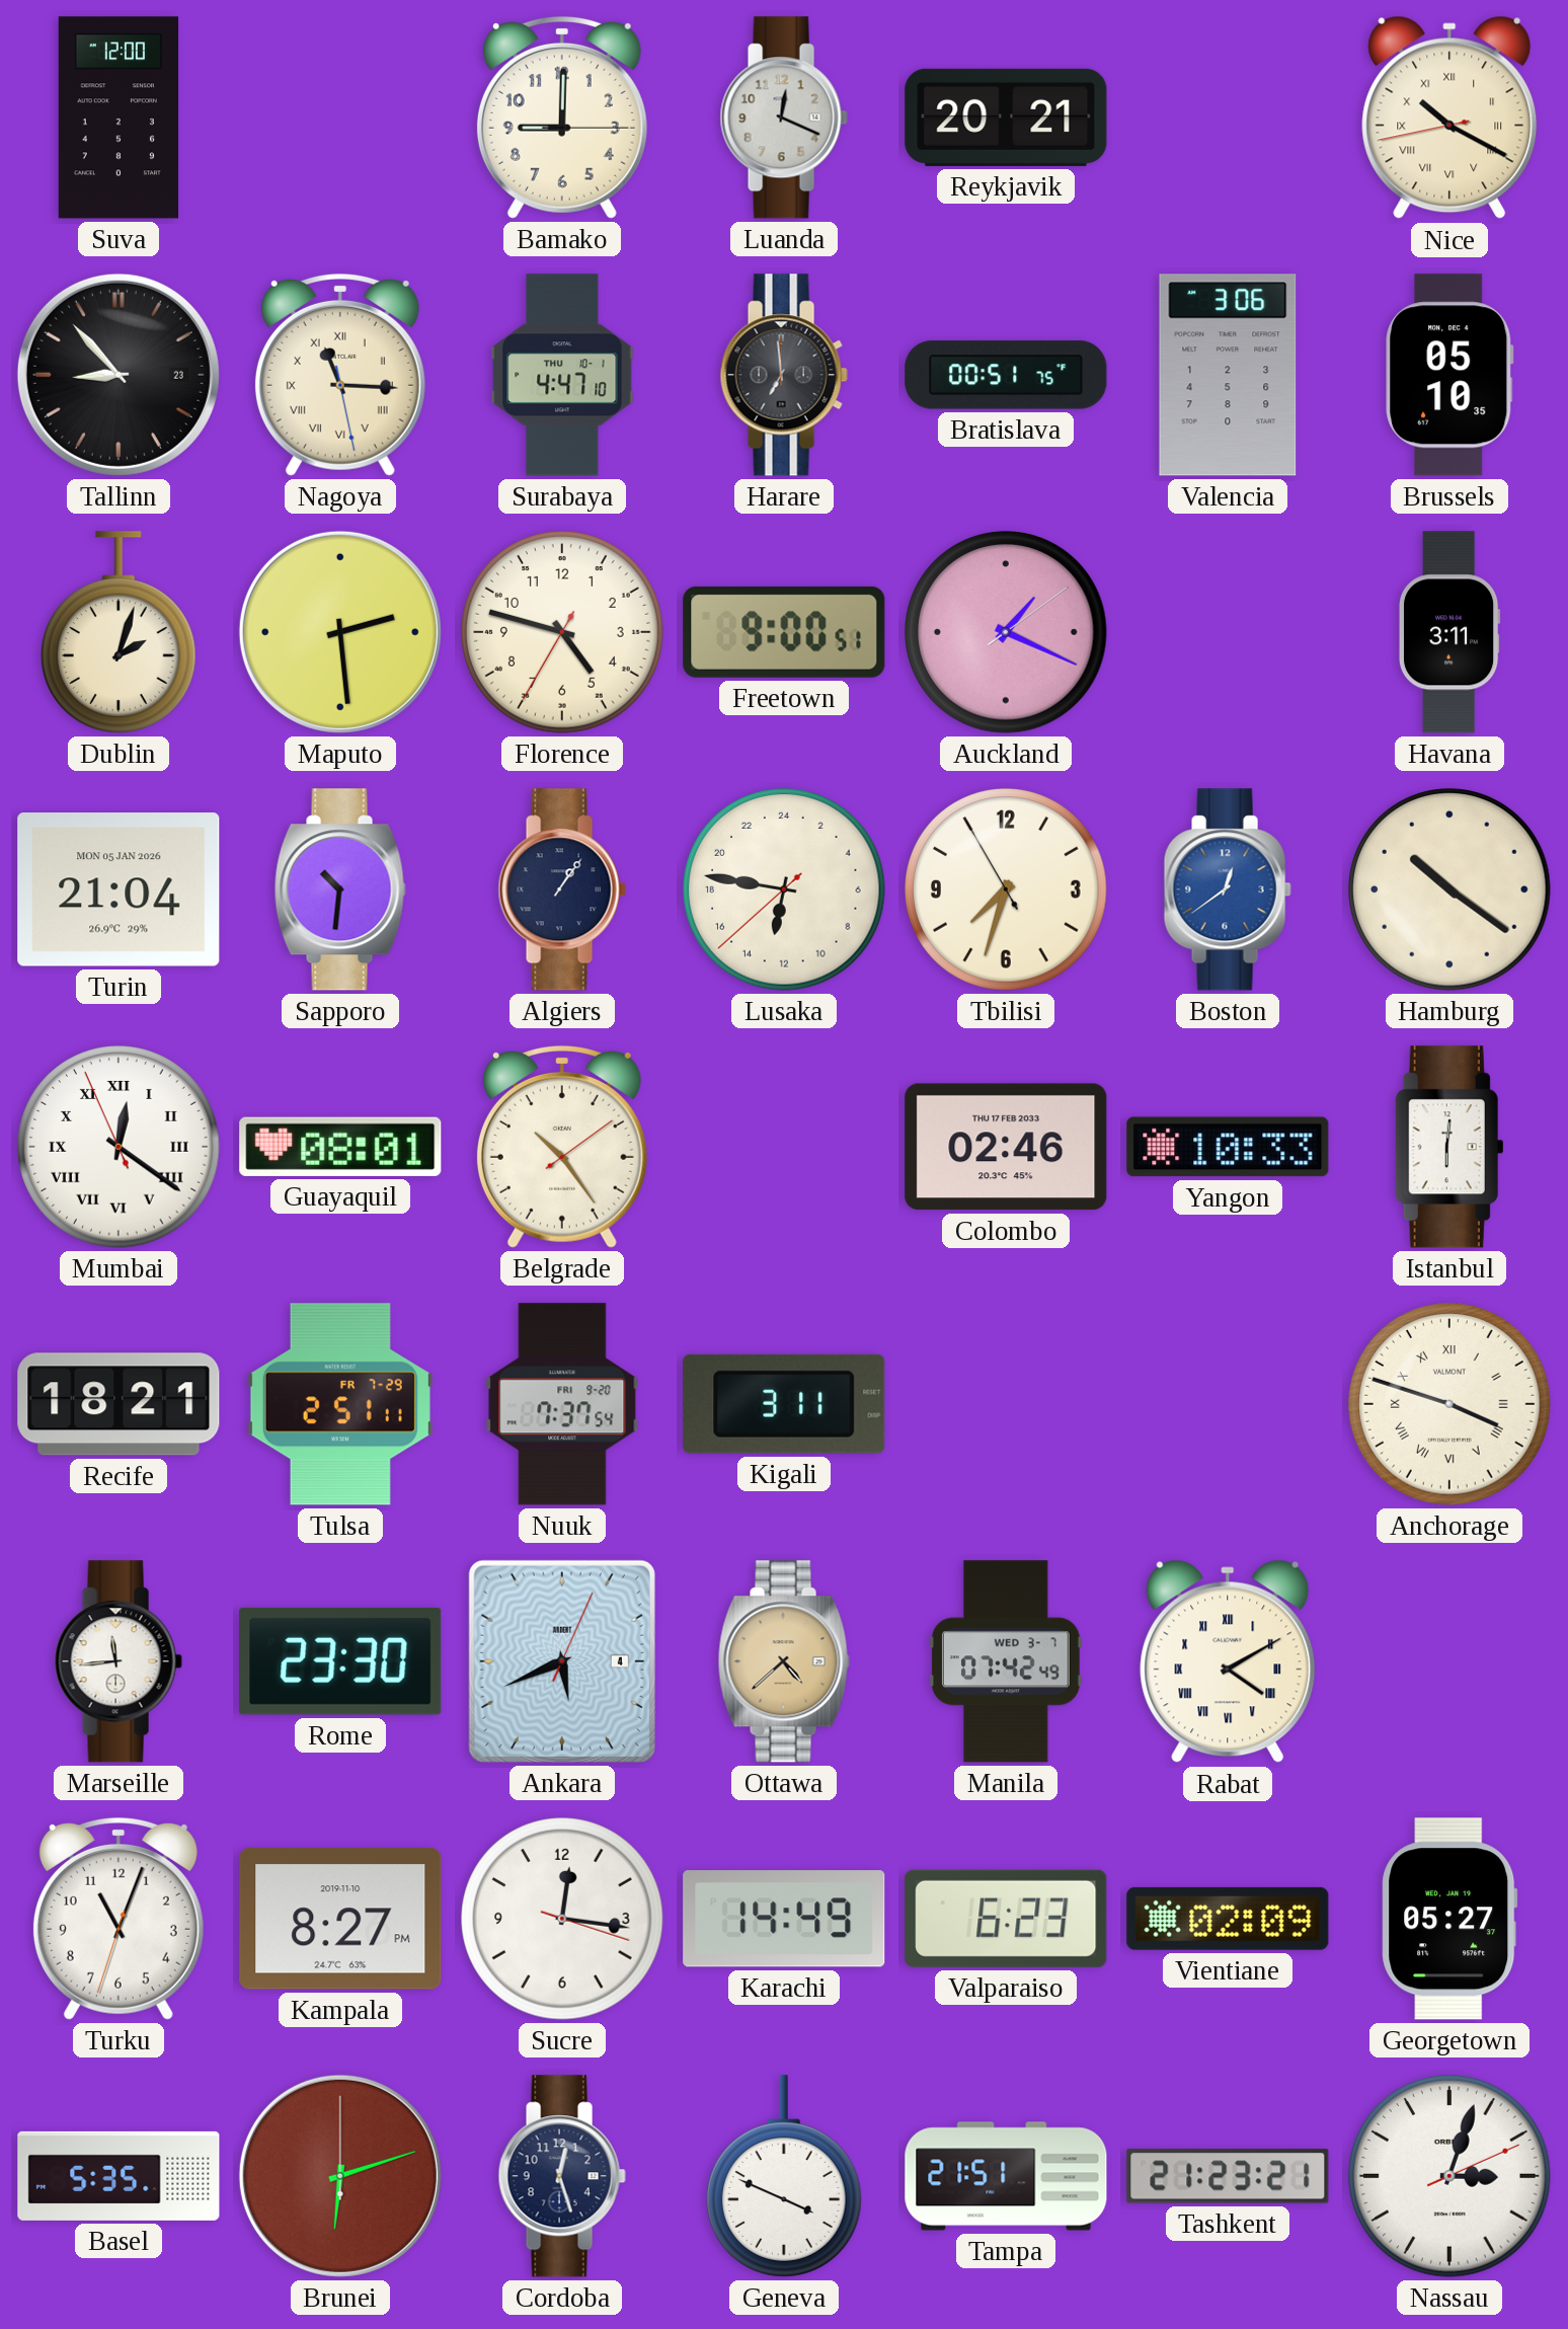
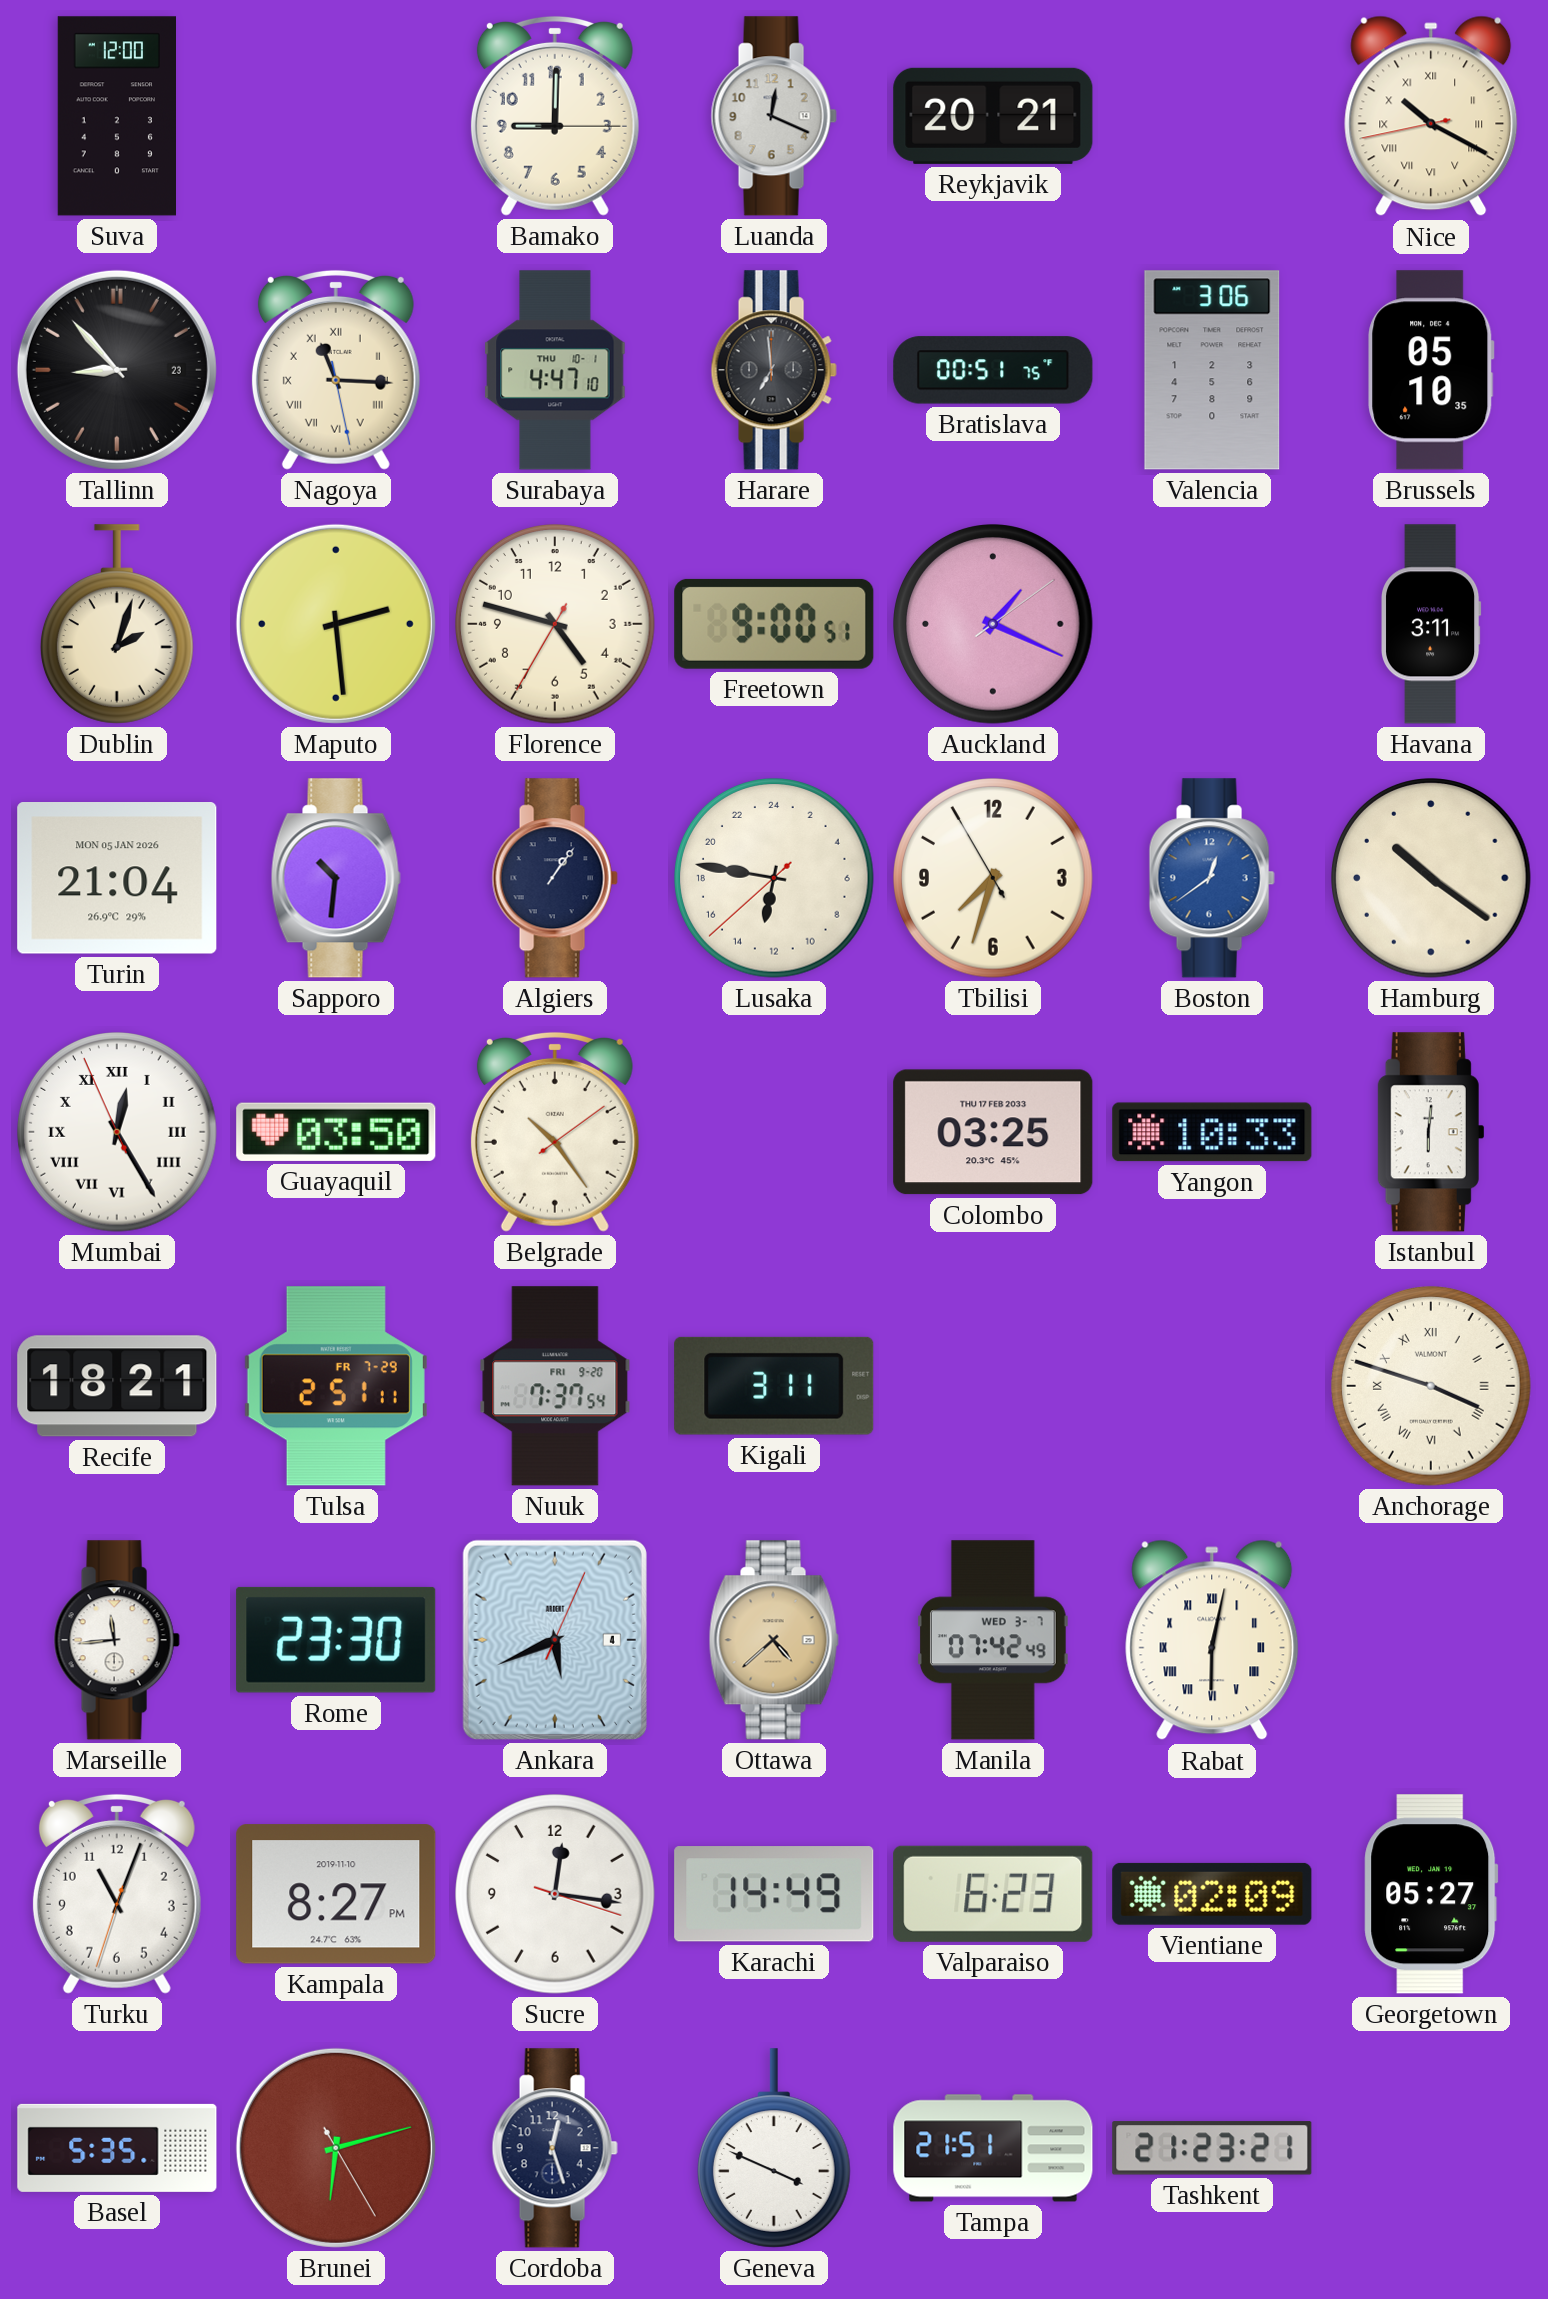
Mumbai: 12:20 -> 12:24 (118, 1133)
Guayaquil: 08:01 -> 03:50 (336, 1132)
Colombo: 02:46 -> 03:25 (993, 1132)
Rabat: 4:10 -> 6:02 (1212, 1640)
Brunei: 6:12:00 -> 6:12:25 (336, 2148)
Nassau: 3:03 -> none (1451, 2177)
